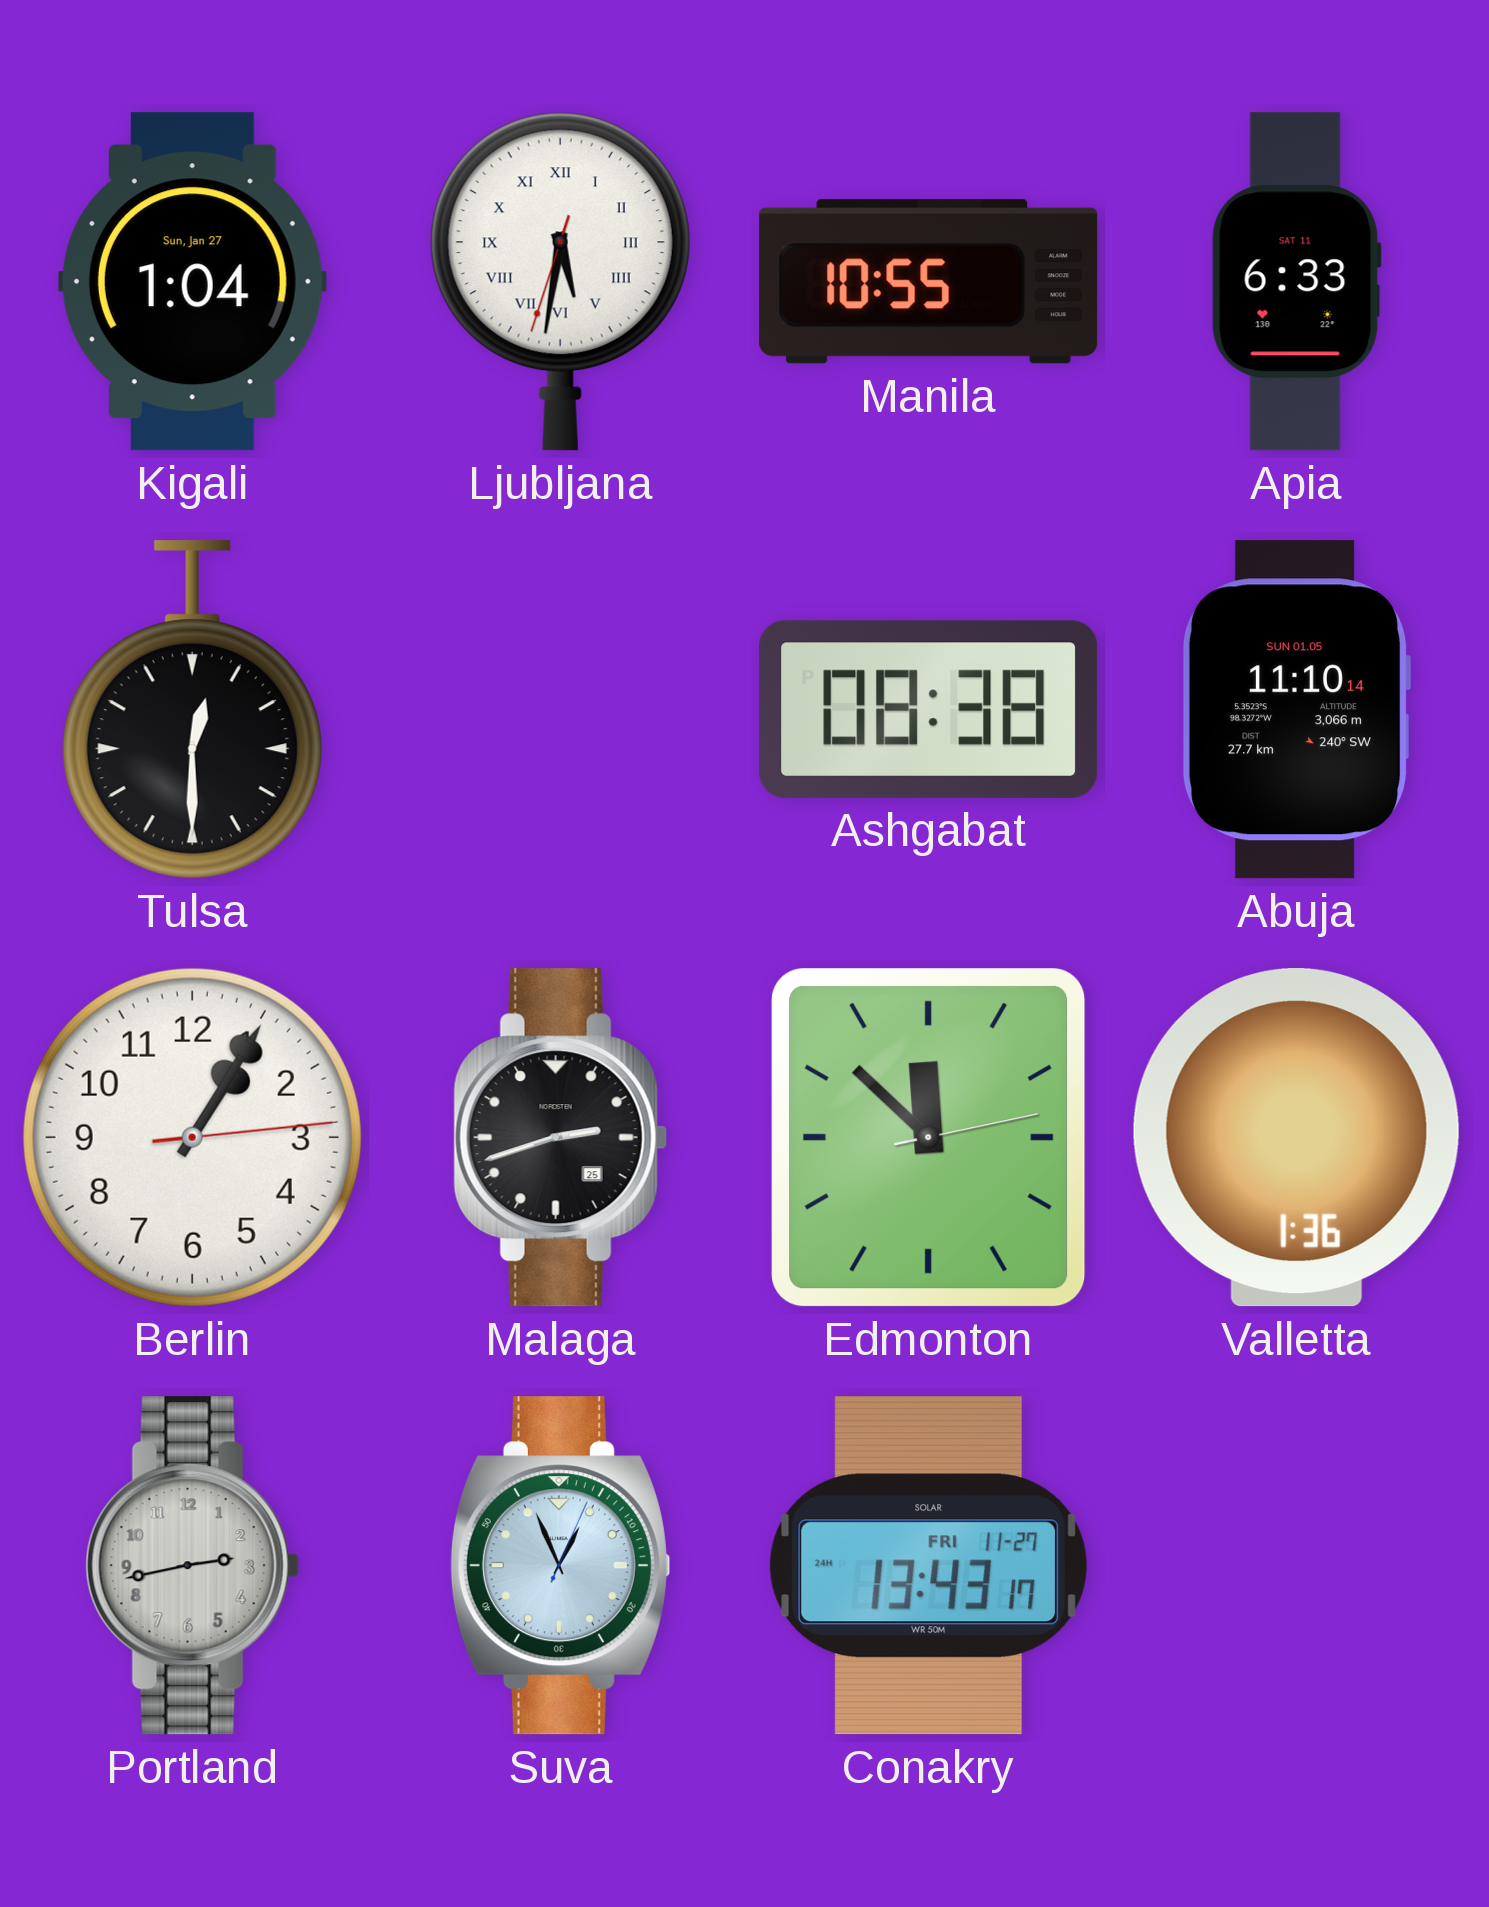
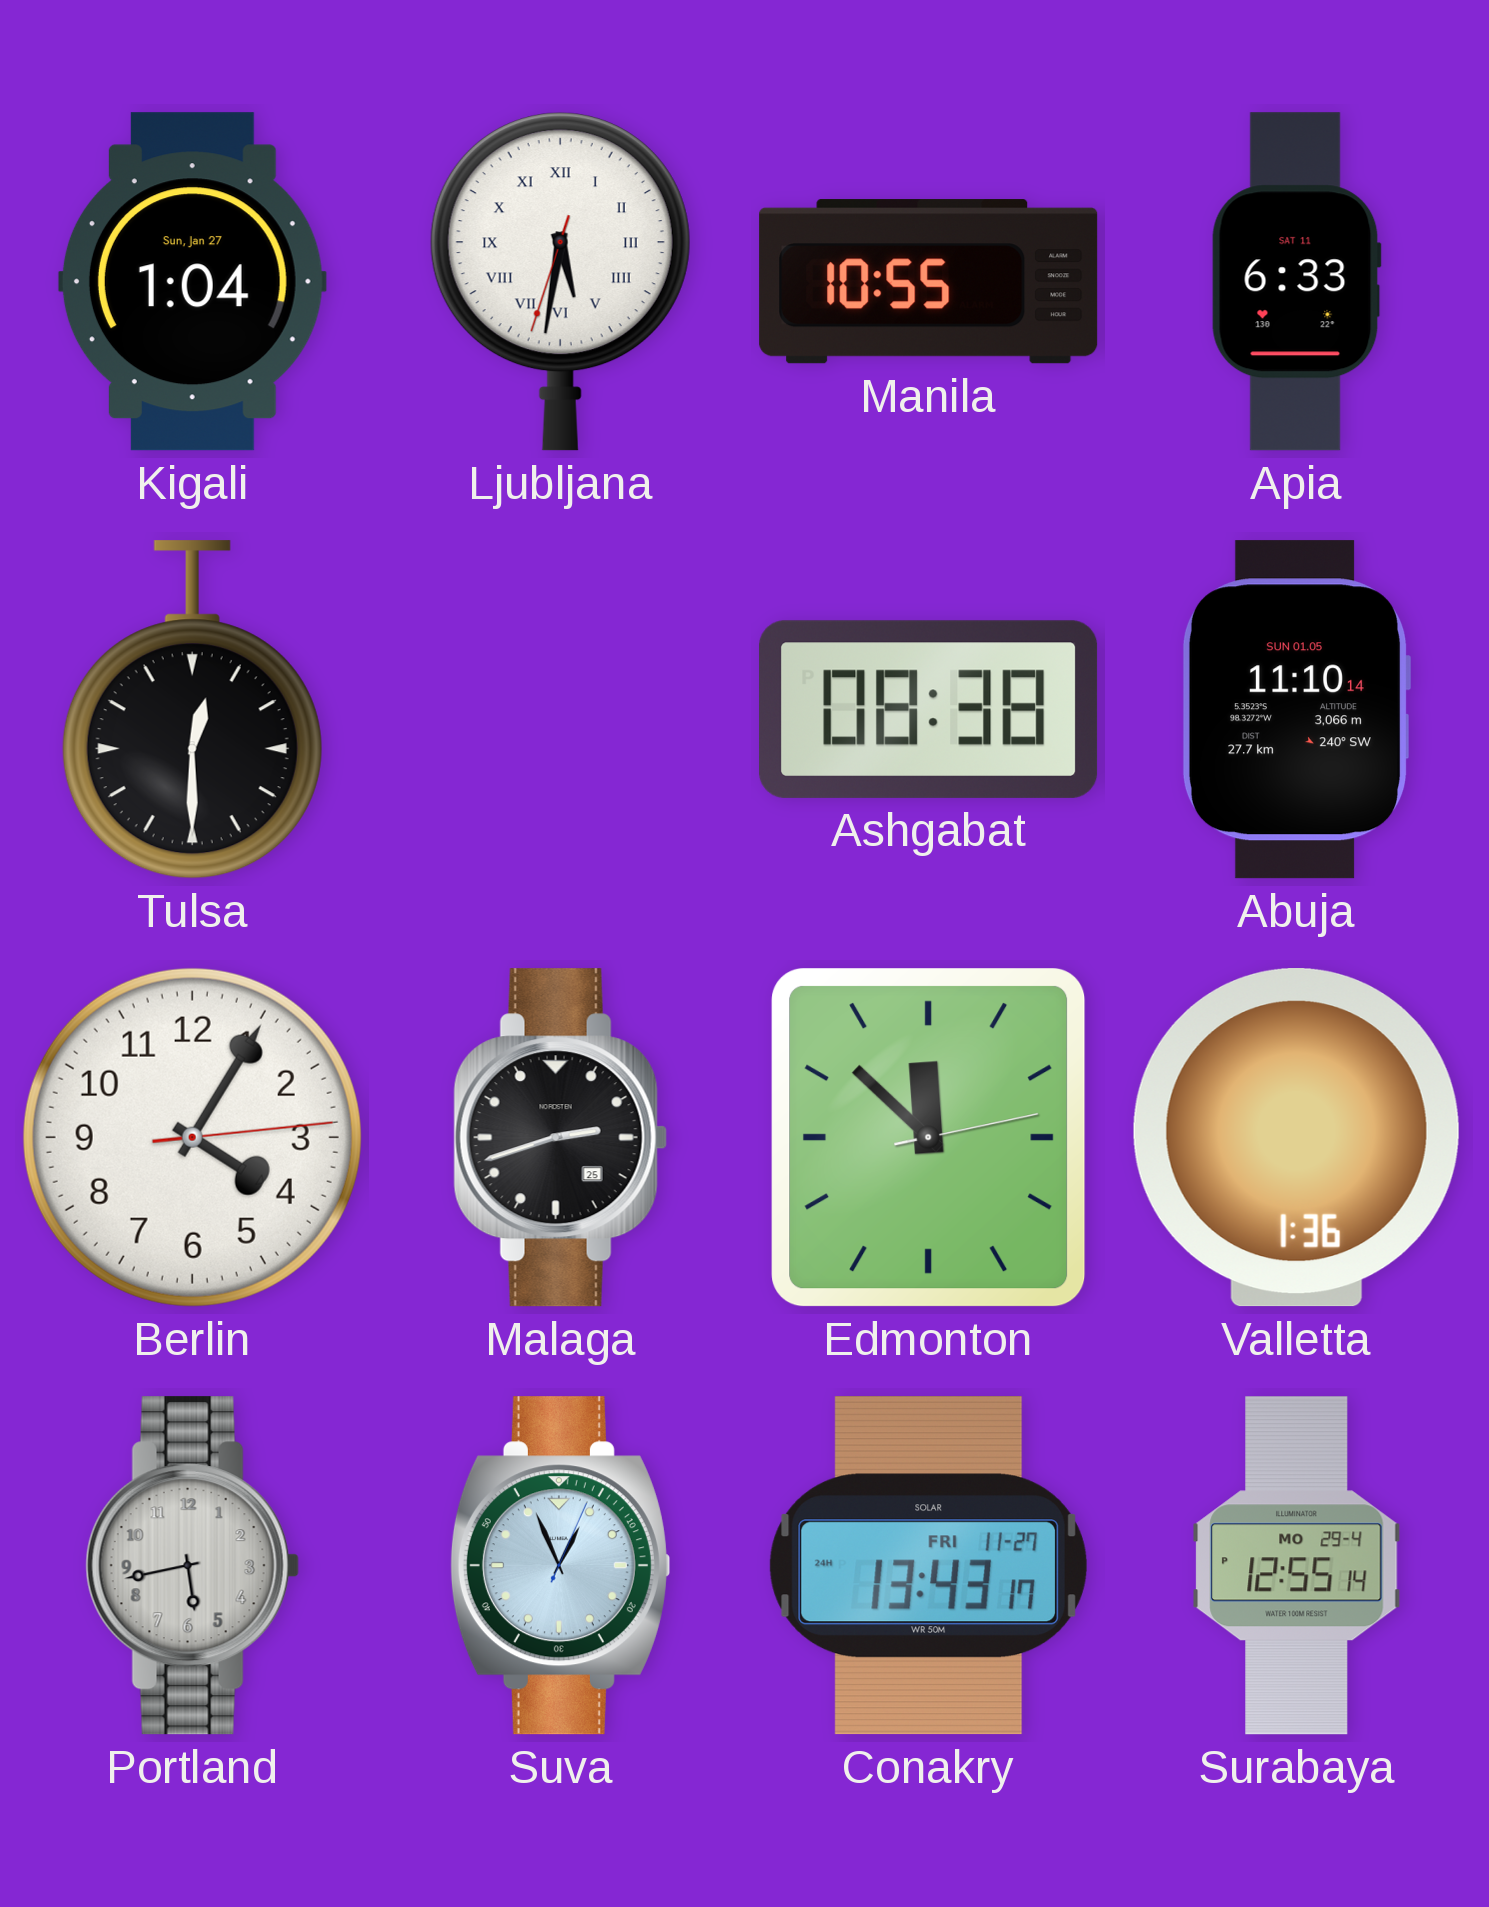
Berlin: 1:05 -> 4:05 (192, 1137)
Portland: 2:43 -> 5:43 (192, 1566)
Surabaya: none -> 12:55 (1297, 1566)
